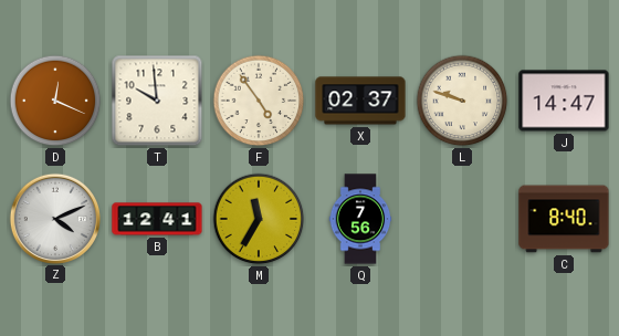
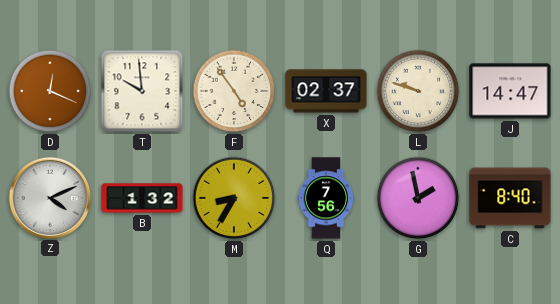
B: 12:41 -> 1:32 (142, 198)
M: 11:35 -> 8:35 (234, 198)
G: none -> 1:58 (418, 198)
